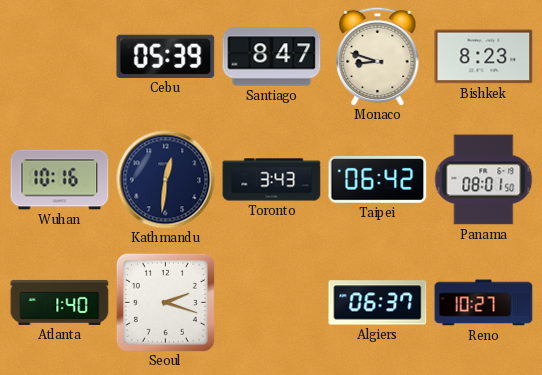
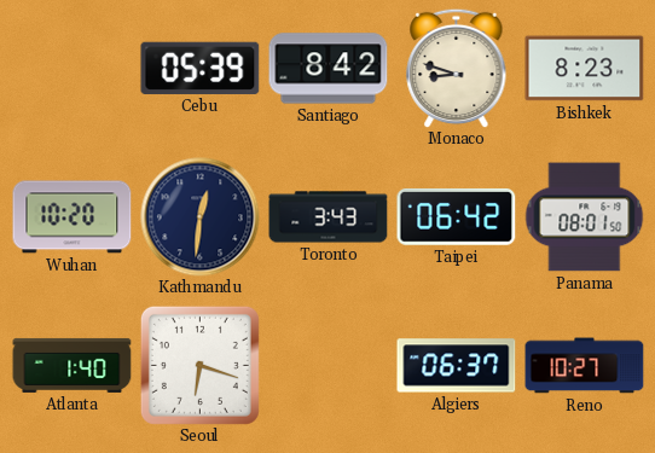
Santiago: 8:47 -> 8:42 (329, 69)
Wuhan: 10:16 -> 10:20 (73, 217)
Seoul: 2:18 -> 6:18 (199, 365)
